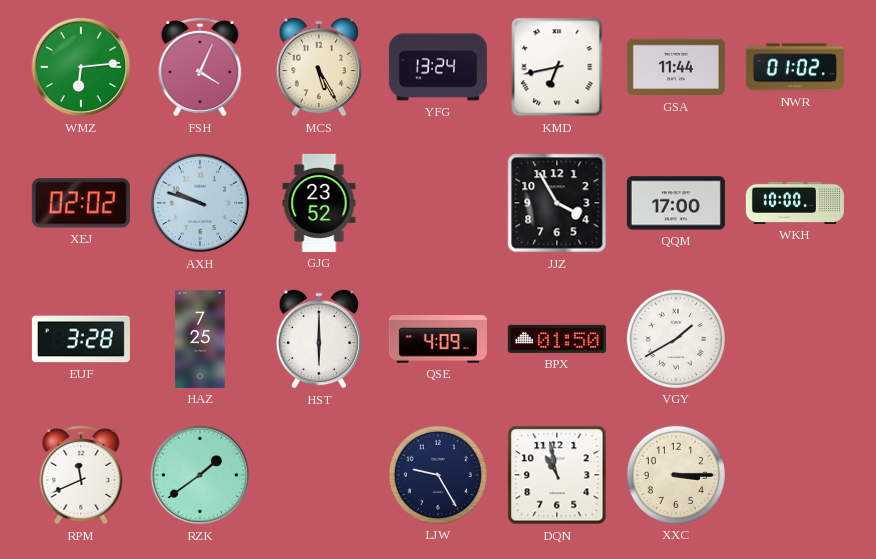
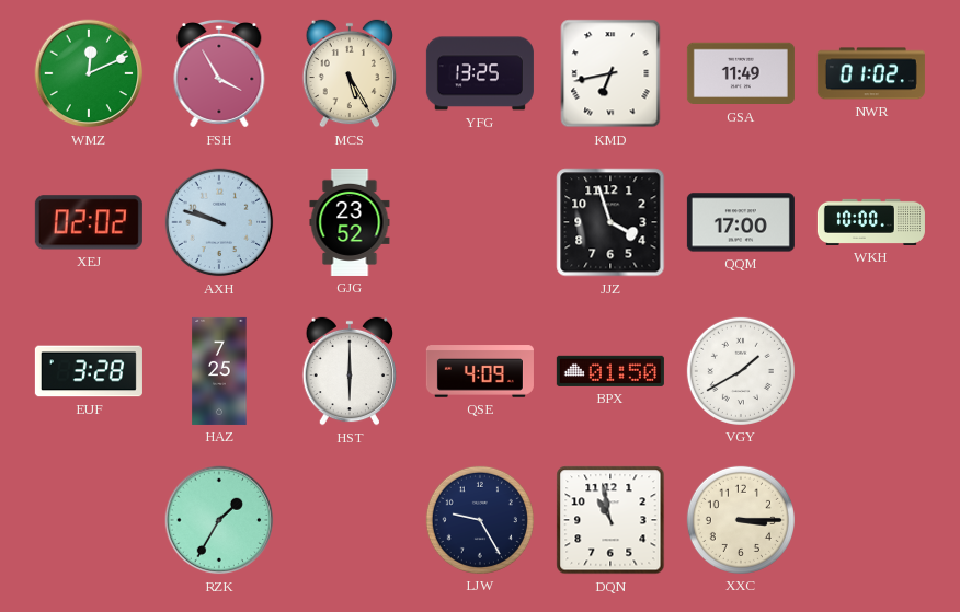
WMZ: 6:14 -> 12:11 (89, 73)
FSH: 4:04 -> 3:55 (219, 74)
YFG: 13:24 -> 13:25 (480, 73)
GSA: 11:44 -> 11:49 (741, 73)
JJZ: 3:55 -> 3:57 (610, 222)
RPM: 11:41 -> none (81, 476)
RZK: 1:39 -> 1:35 (219, 520)
